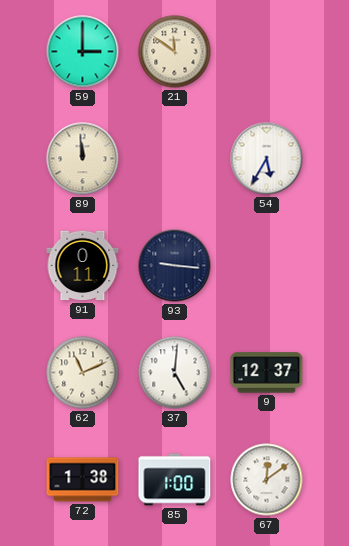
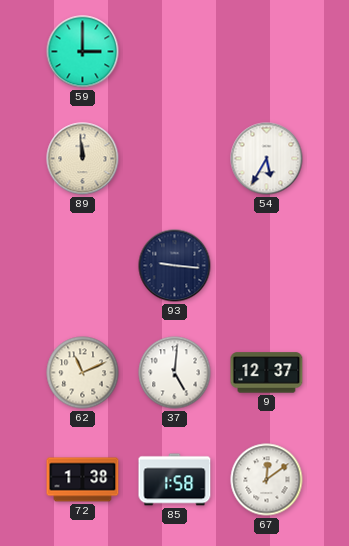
21: 11:51 -> none (175, 52)
91: 0:11 -> none (83, 266)
85: 1:00 -> 1:58 (175, 480)
